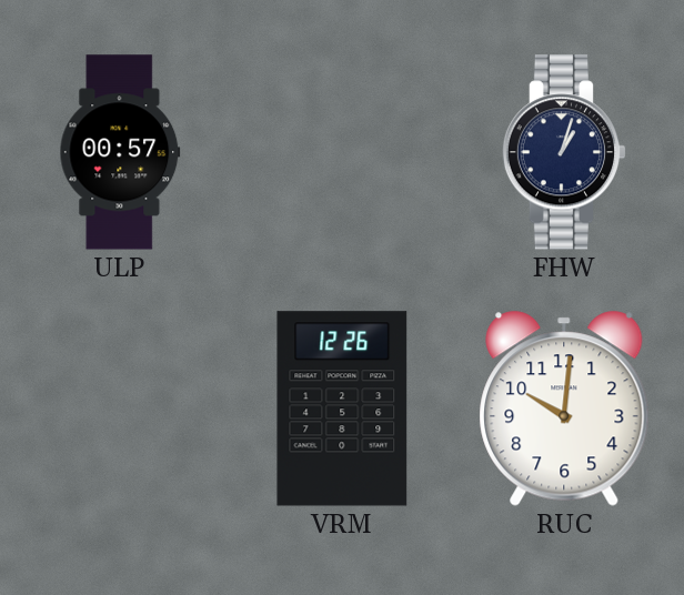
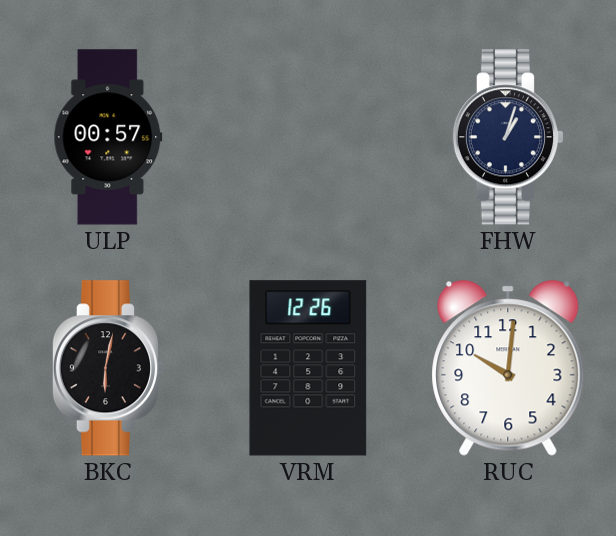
BKC: none -> 6:02 (108, 368)
